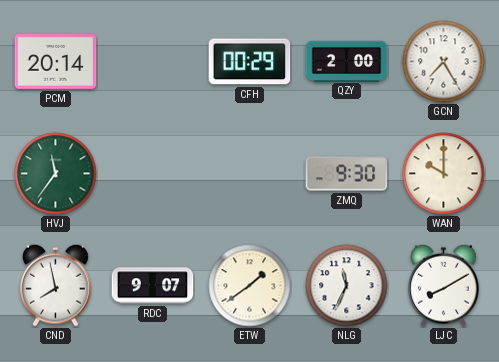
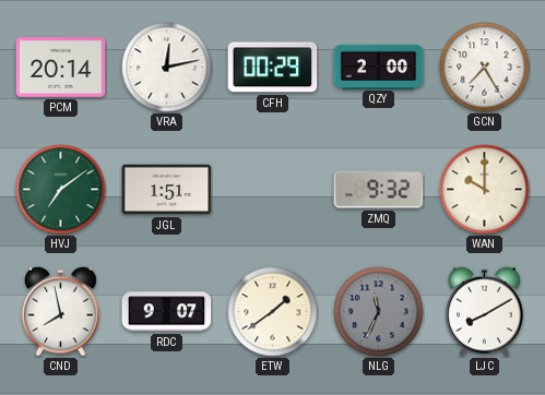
VRA: none -> 12:13 (167, 68)
HVJ: 11:36 -> 7:09 (61, 190)
JGL: none -> 1:51 (167, 190)
ZMQ: 9:30 -> 9:32 (379, 190)
NLG dial: white -> grey (379, 312)
